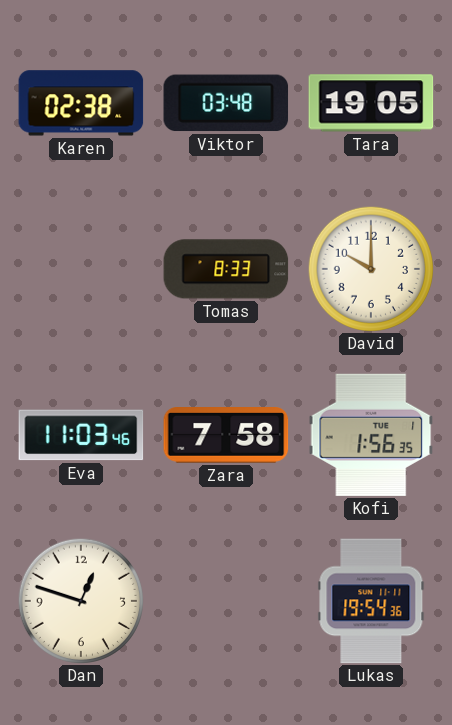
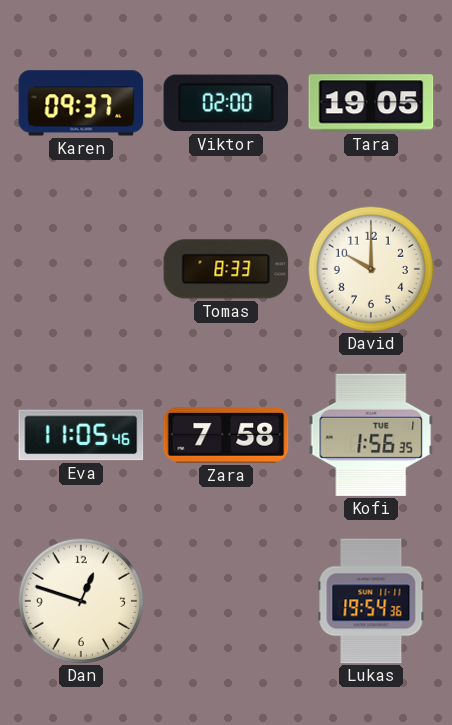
Karen: 02:38 -> 09:37 (81, 103)
Viktor: 03:48 -> 02:00 (226, 103)
Eva: 11:03 -> 11:05 (81, 435)
